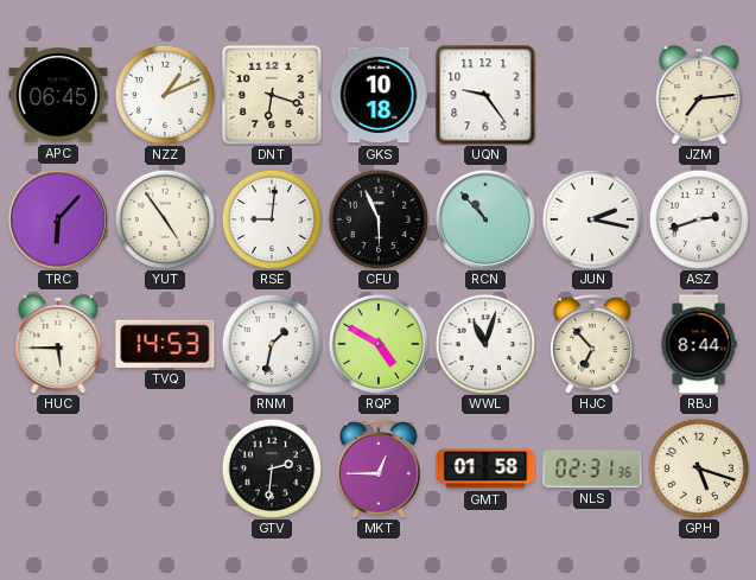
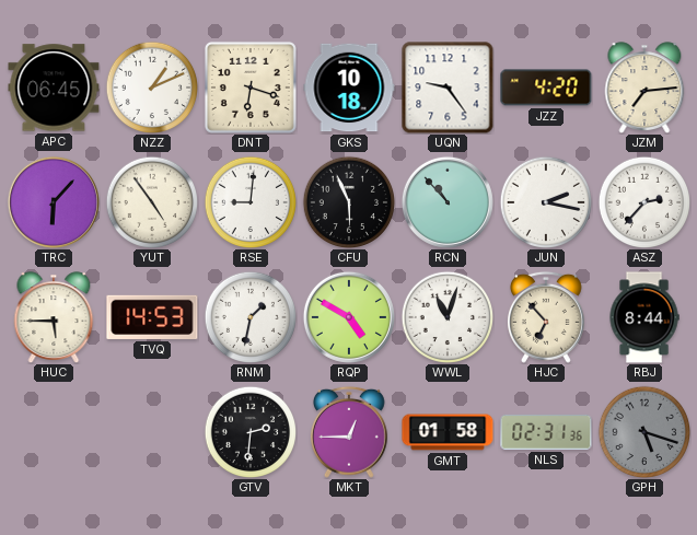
JZZ: none -> 4:20 (546, 88)
ASZ: 2:42 -> 2:37 (644, 202)
GPH dial: cream -> grey (644, 432)
